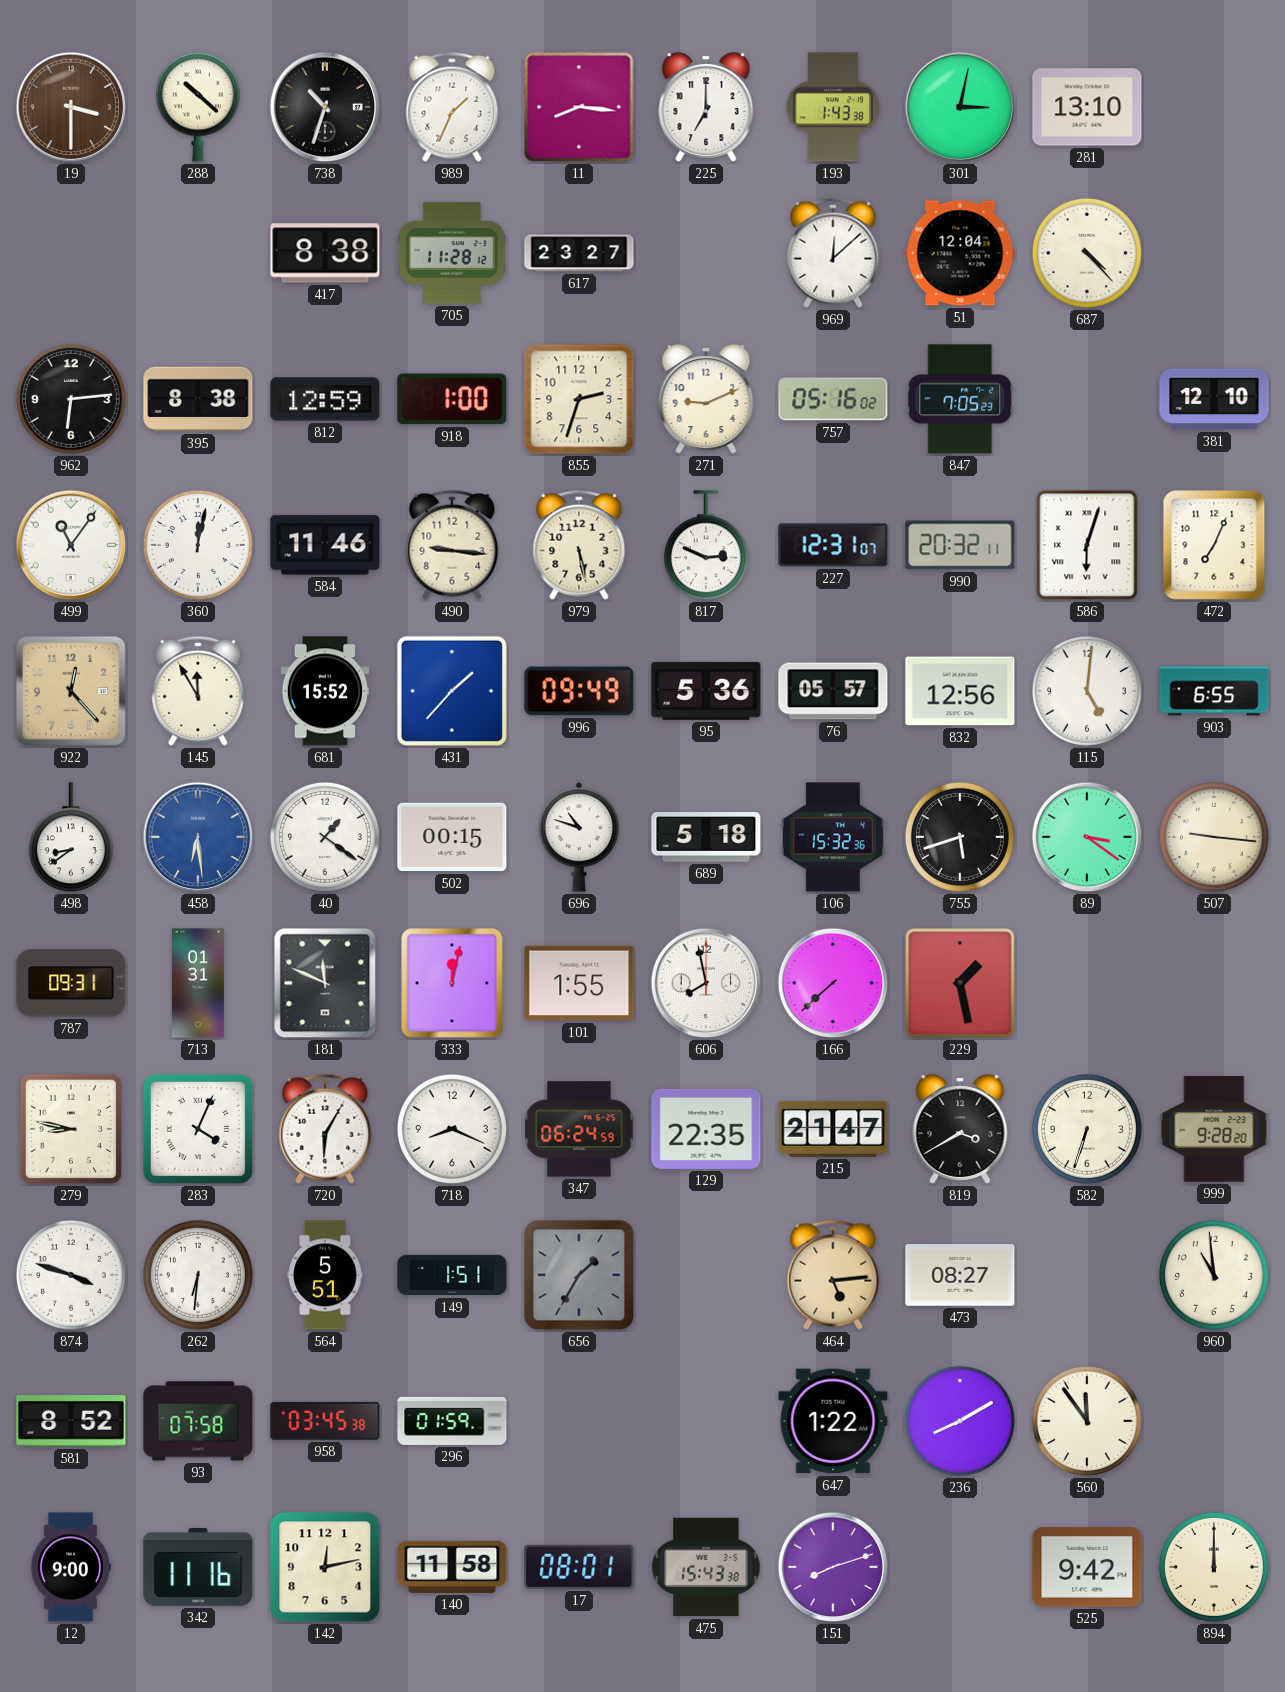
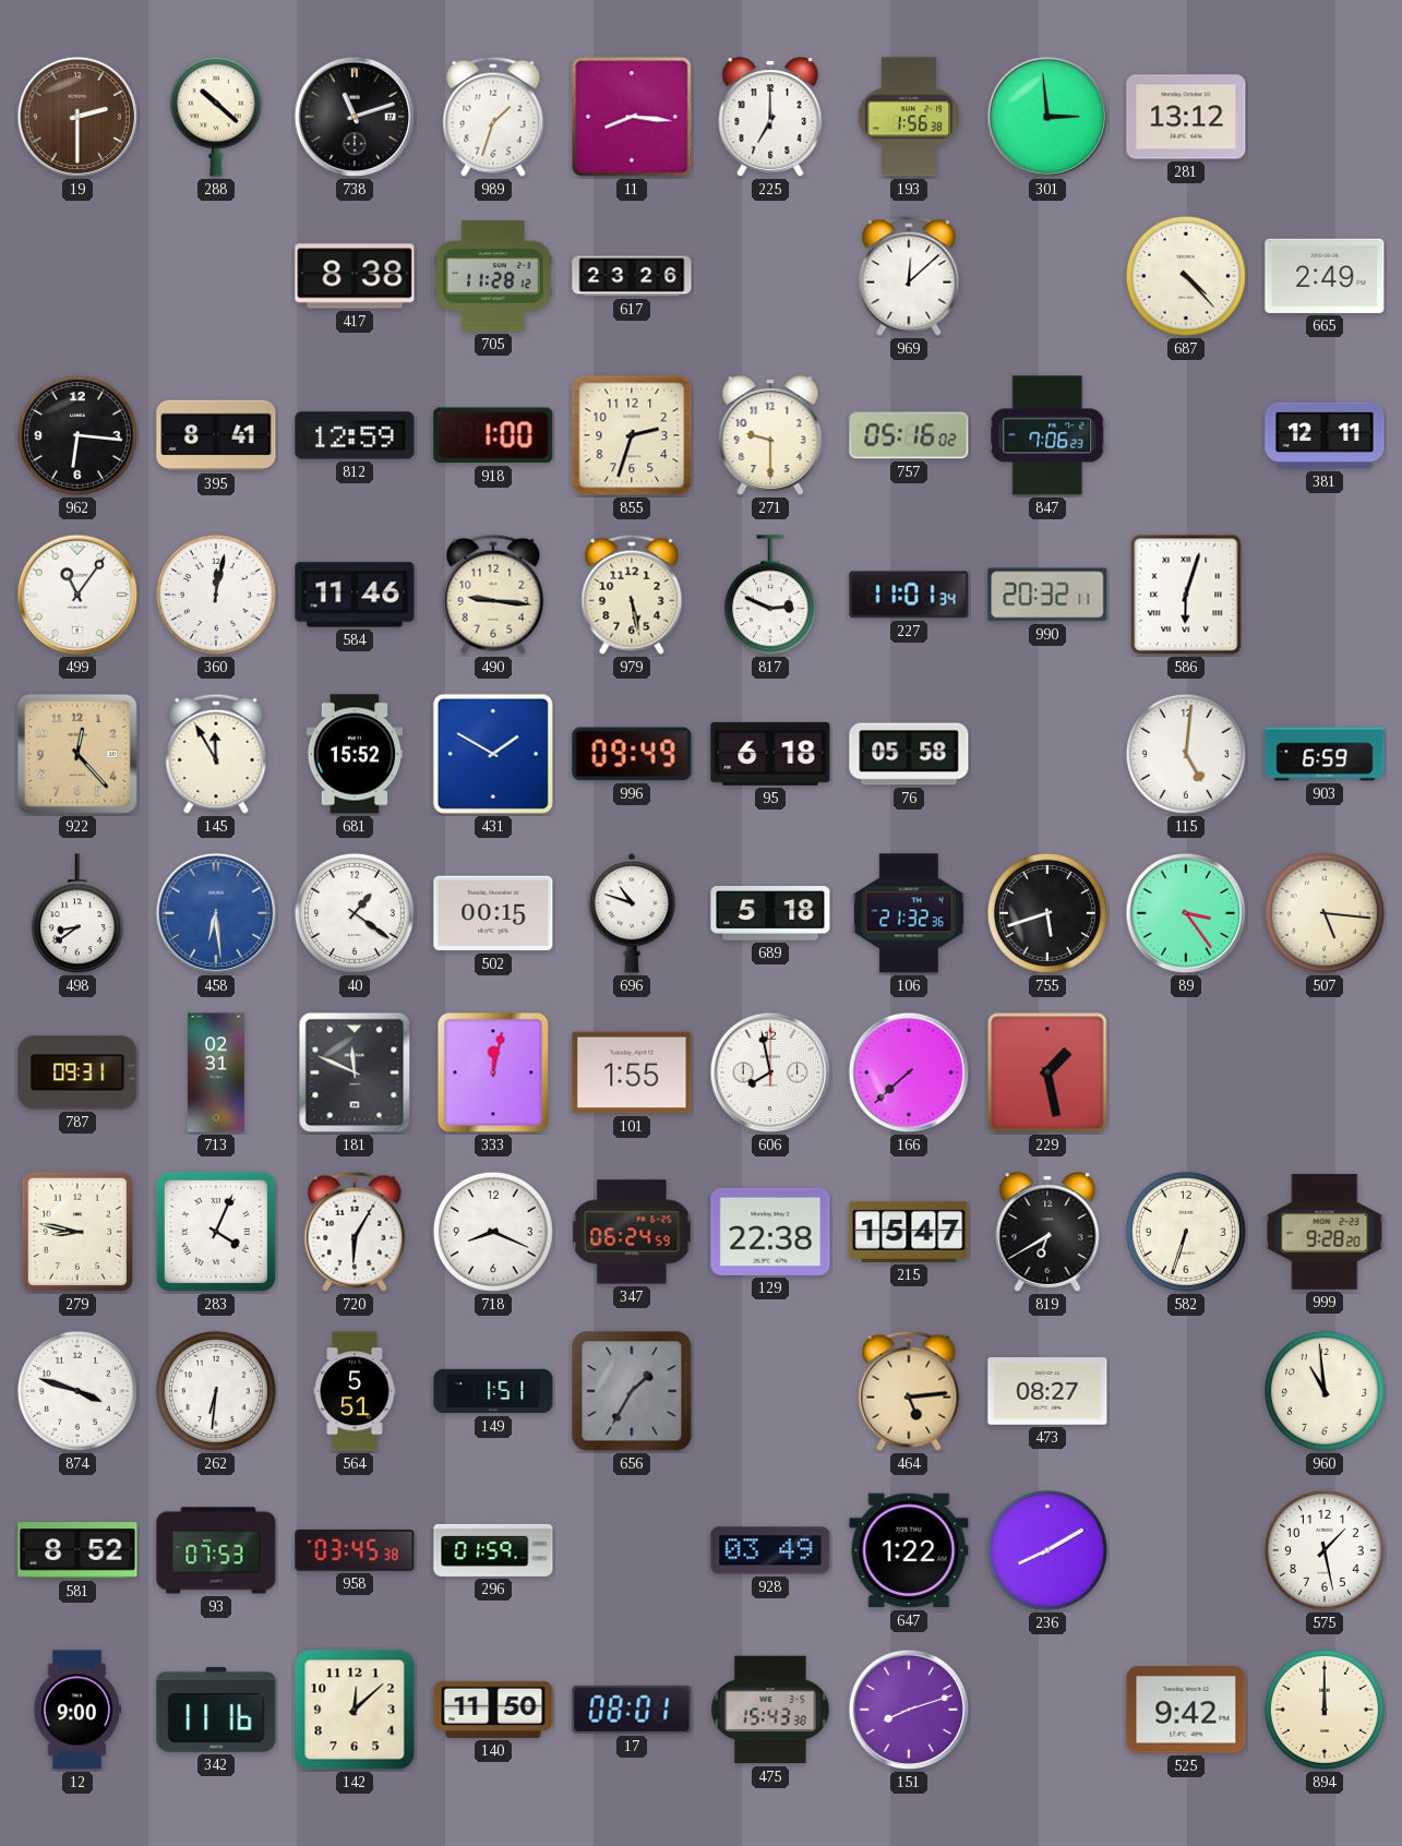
19: 3:30 -> 2:30 (77, 117)
738: 10:33 -> 11:12 (355, 117)
989: 1:34 -> 1:33 (493, 117)
193: 1:43 -> 1:56 (909, 117)
301: 3:02 -> 2:59 (1047, 117)
281: 13:10 -> 13:12 (1186, 117)
617: 23:27 -> 23:26 (632, 276)
51: 12:04 -> none (960, 253)
665: none -> 2:49 (1325, 276)
962: 6:14 -> 6:16 (77, 435)
395: 8:38 -> 8:41 (216, 435)
271: 9:11 -> 9:30 (770, 435)
847: 7:05 -> 7:06 (1047, 435)
381: 12:10 -> 12:11 (1325, 435)
227: 12:31 -> 11:01 (909, 595)
472: 7:04 -> none (1214, 545)
431: 1:37 -> 1:50 (493, 754)
95: 5:36 -> 6:18 (770, 754)
76: 05:57 -> 05:58 (909, 754)
832: 12:56 -> none (960, 691)
903: 6:55 -> 6:59 (1325, 754)
106: 15:32 -> 21:32 (909, 913)
89: 3:21 -> 3:24 (1186, 913)
507: 9:16 -> 5:16 (1325, 913)
713: 01:31 -> 02:31 (216, 1072)
129: 22:35 -> 22:38 (770, 1232)
215: 21:47 -> 15:47 (909, 1232)
819: 3:40 -> 6:40 (1047, 1232)
93: 07:58 -> 07:53 (216, 1550)
928: none -> 03:49 (770, 1550)
560: 11:54 -> none (1087, 1421)
575: none -> 1:28 (1325, 1550)
142: 12:13 -> 12:08 (355, 1710)
140: 11:58 -> 11:50 (493, 1710)
